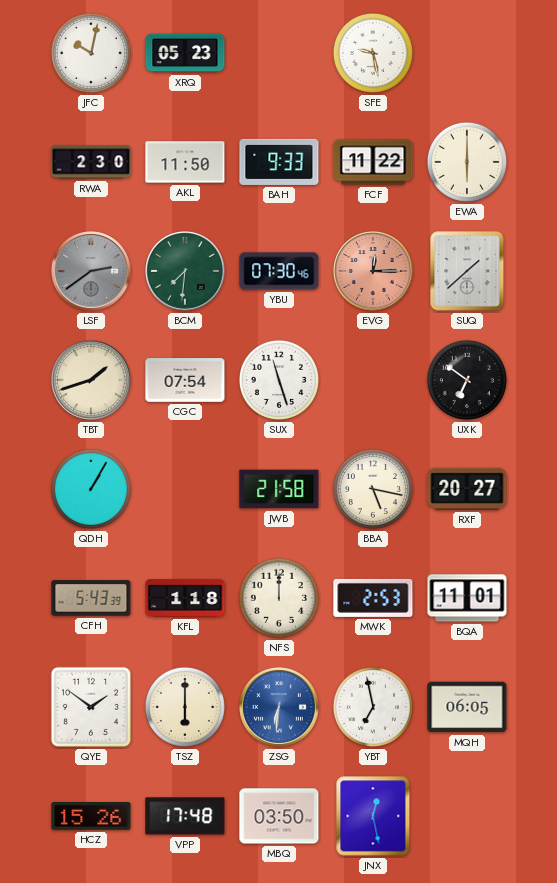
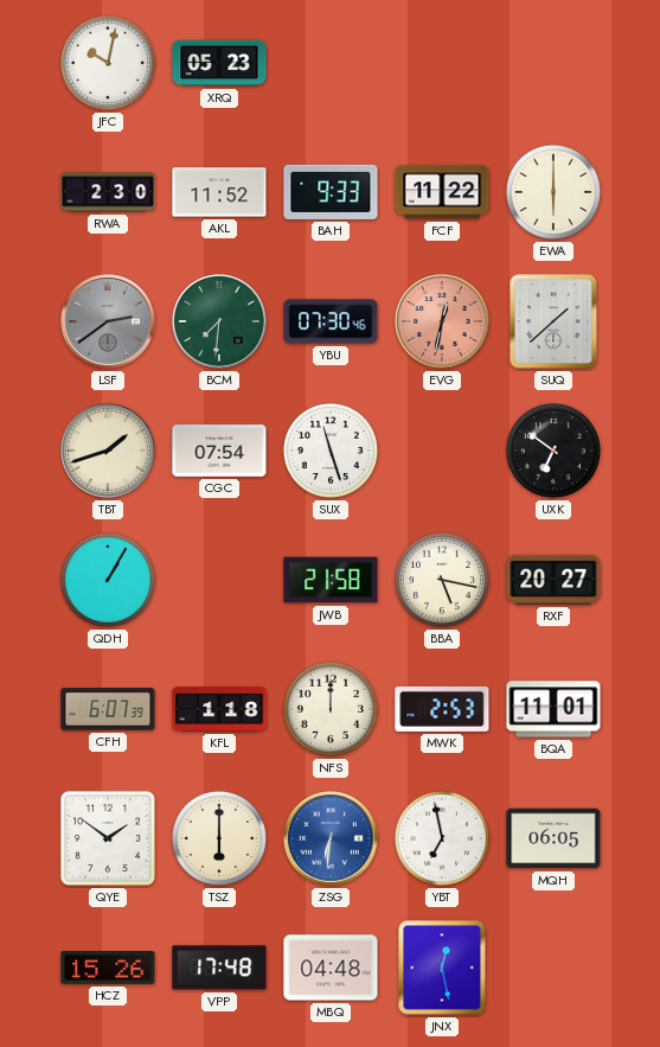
SFE: 9:28 -> none (373, 53)
AKL: 11:50 -> 11:52 (219, 192)
EVG: 12:15 -> 12:32 (443, 323)
CFH: 5:43 -> 6:07 (108, 709)
MBQ: 03:50 -> 04:48 (331, 968)
